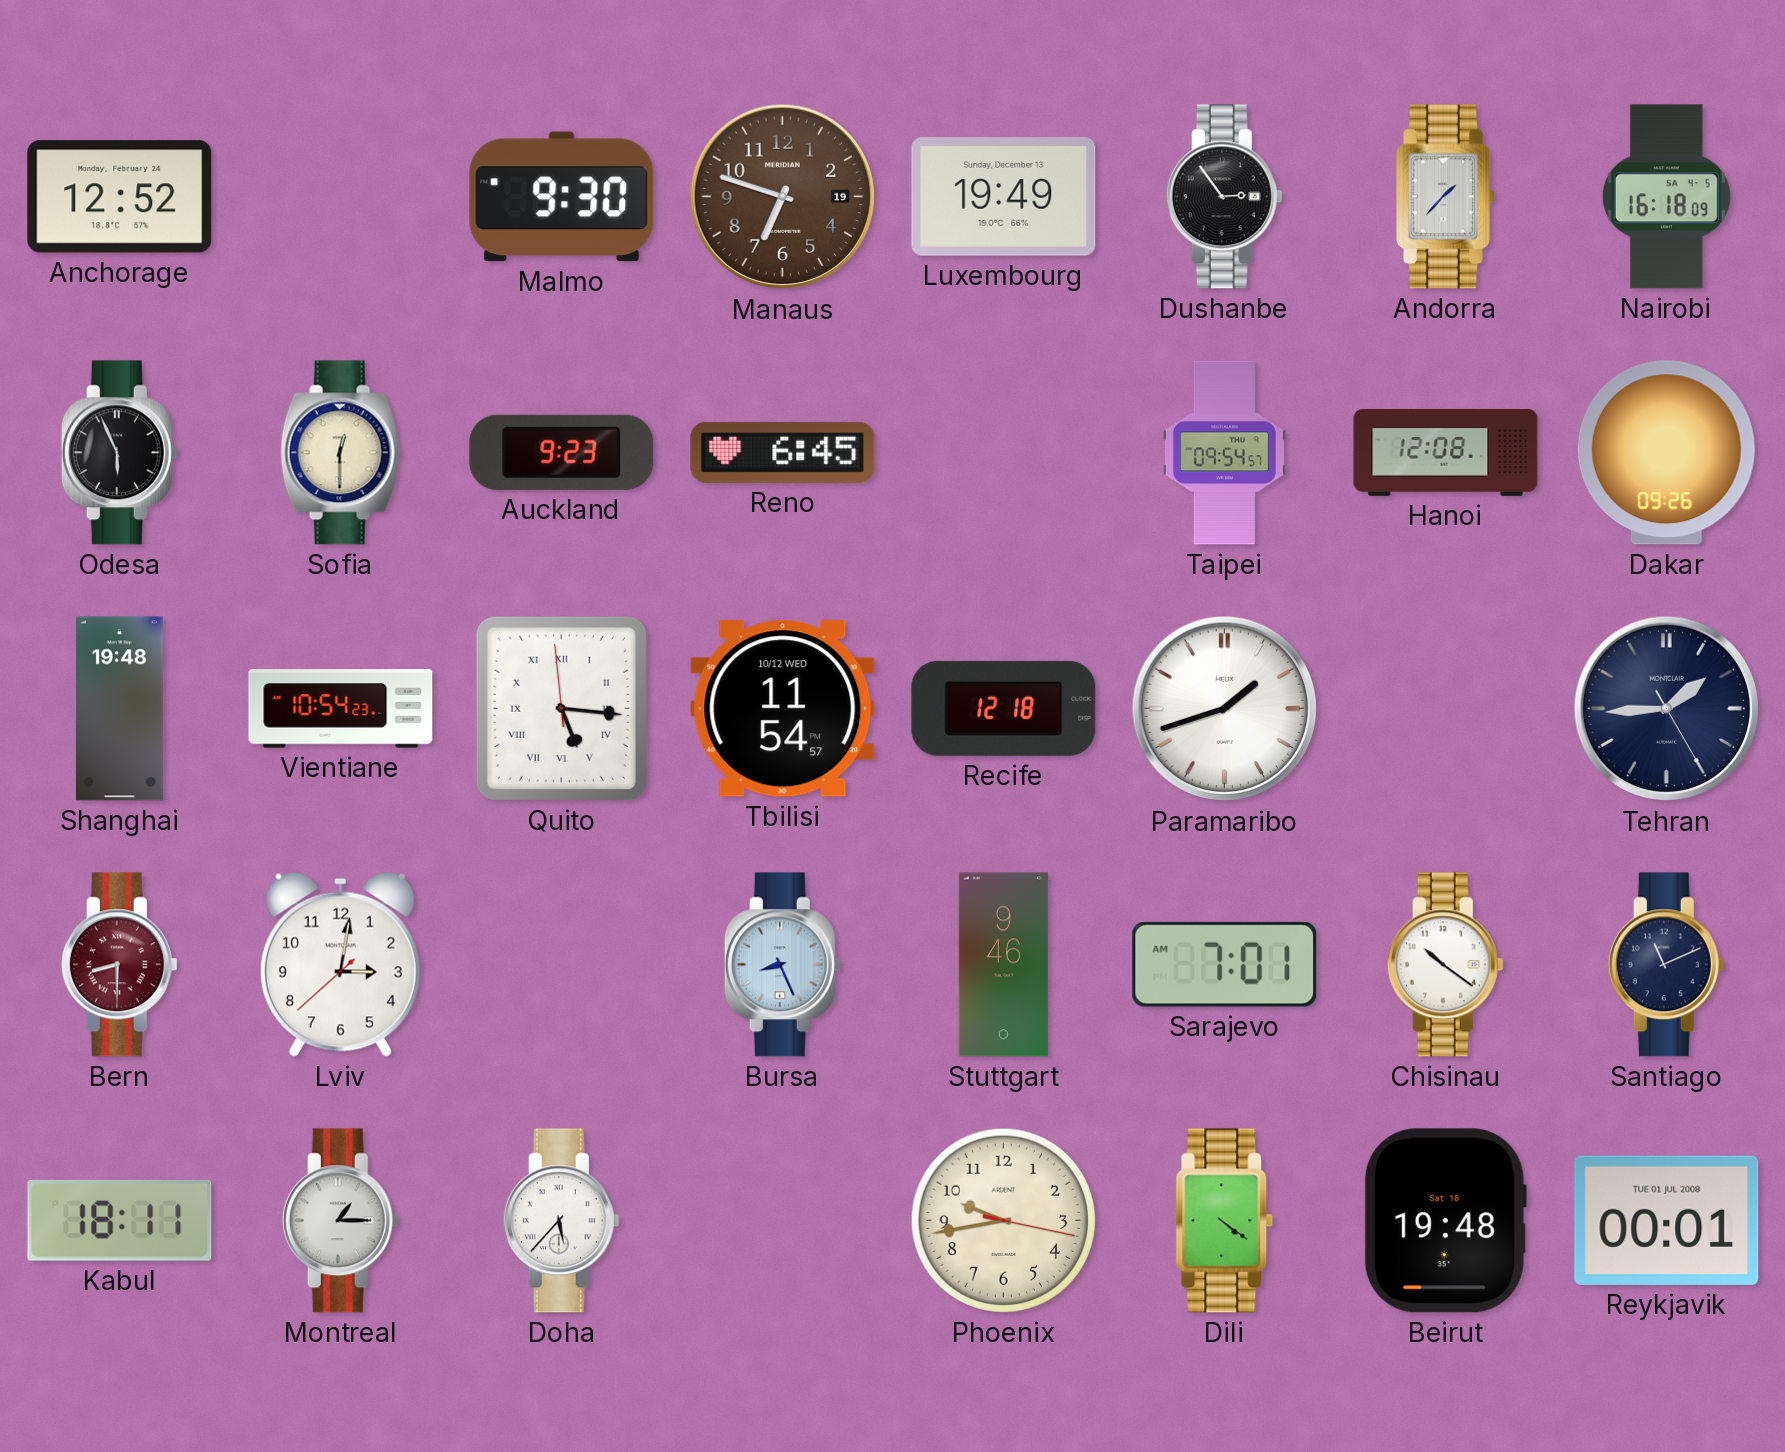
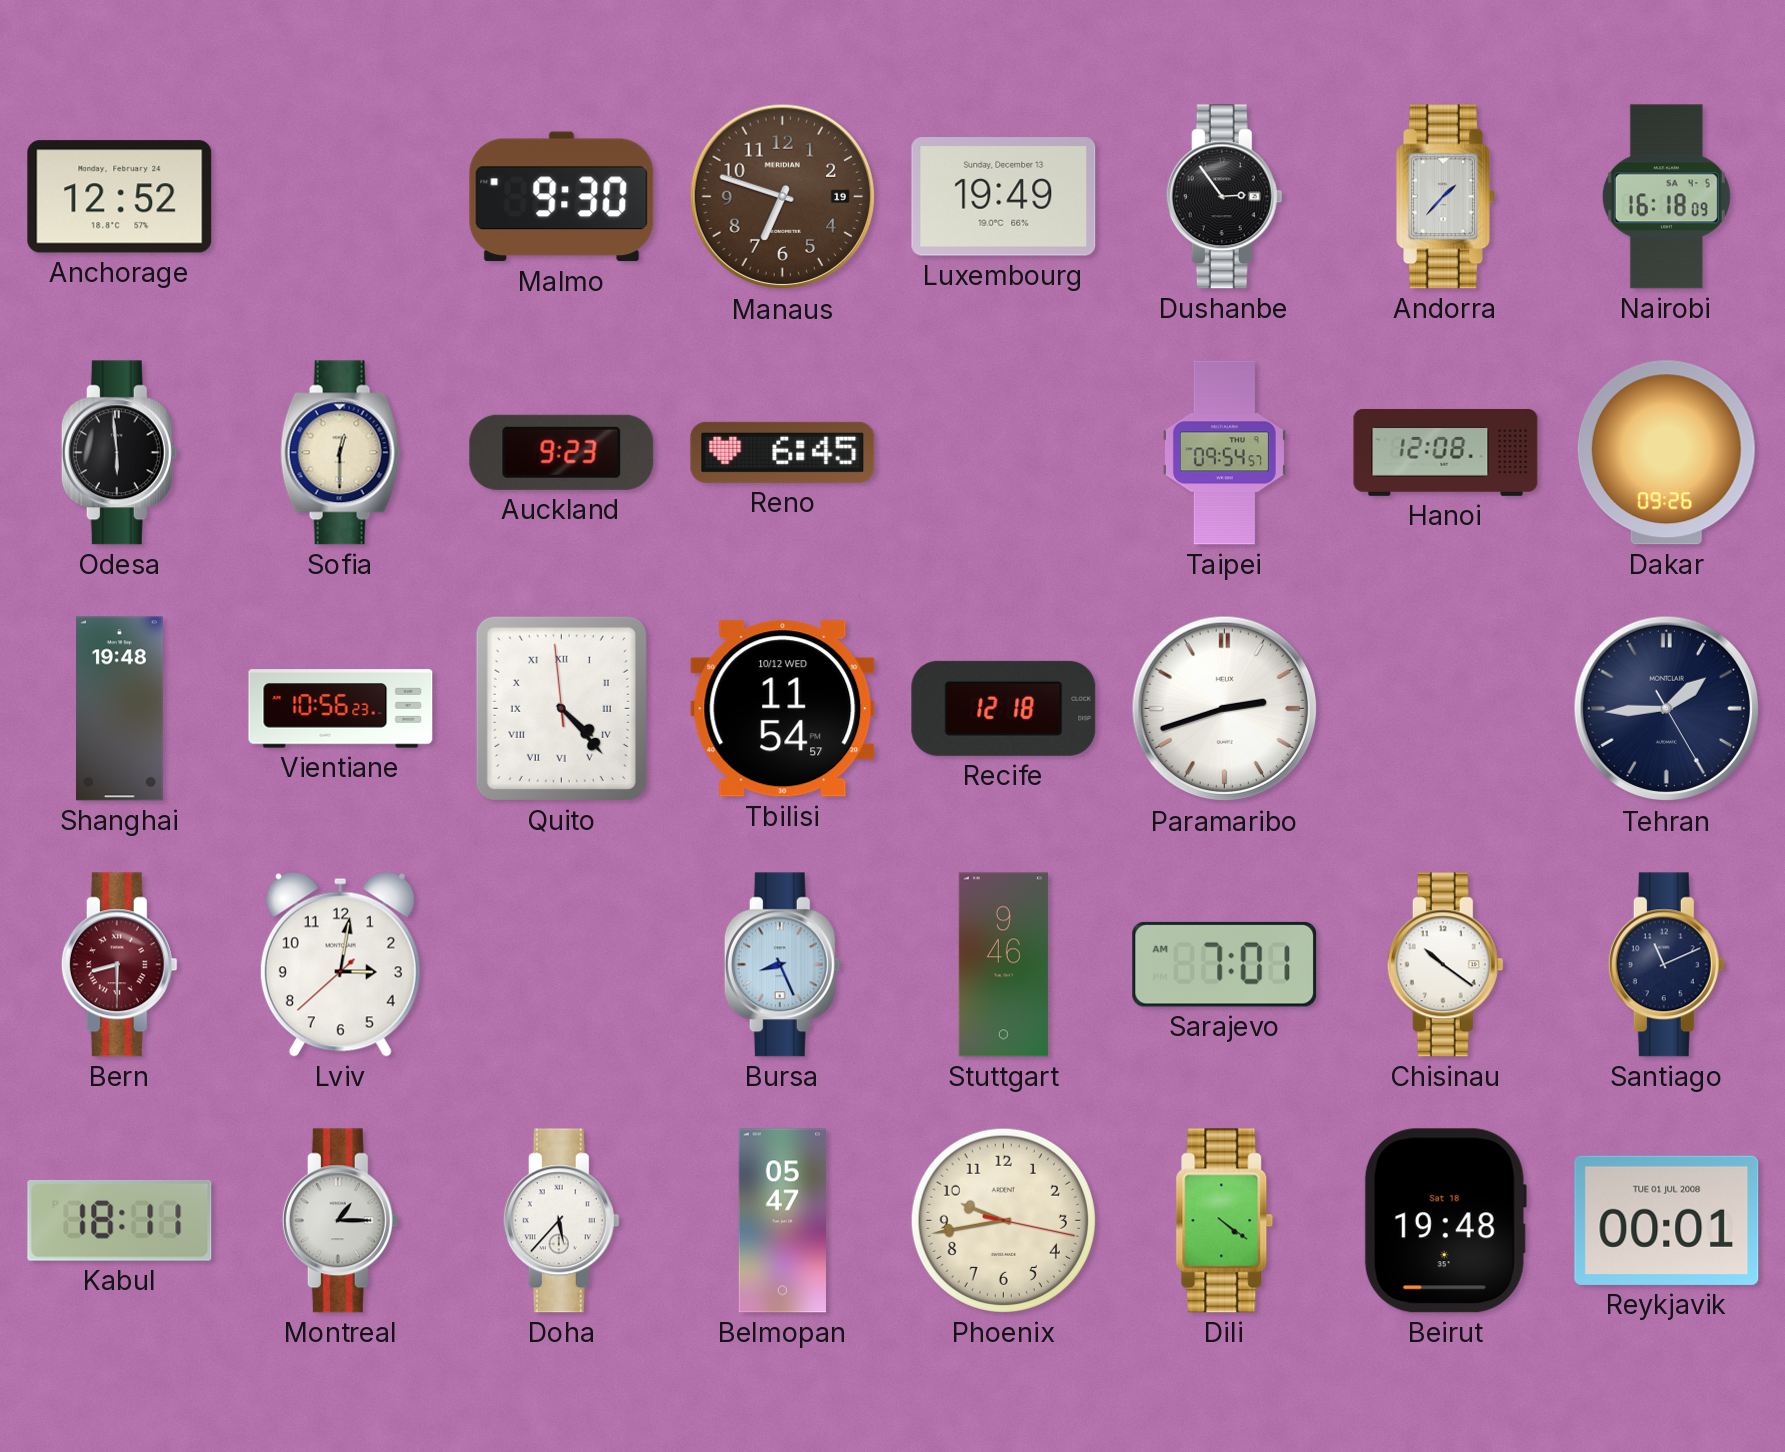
Odesa: 5:56 -> 5:59 (119, 453)
Vientiane: 10:54 -> 10:56 (341, 709)
Quito: 5:15 -> 4:22 (561, 708)
Paramaribo: 1:42 -> 2:42 (1225, 709)
Belmopan: none -> 05:47 (782, 1221)
